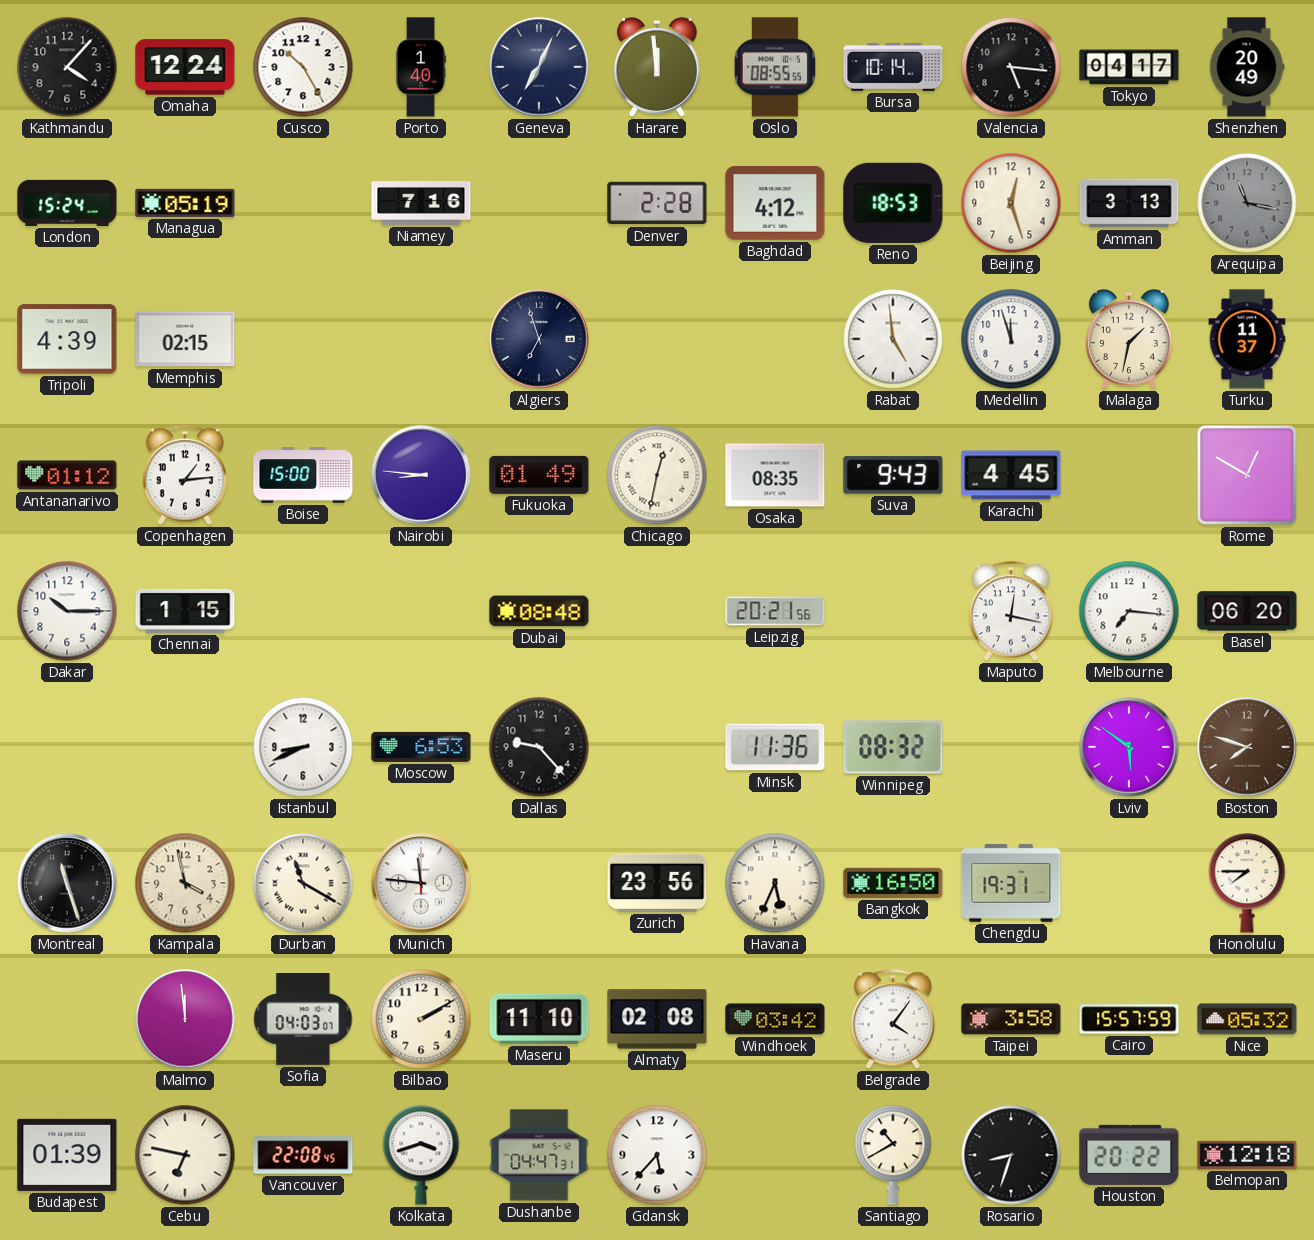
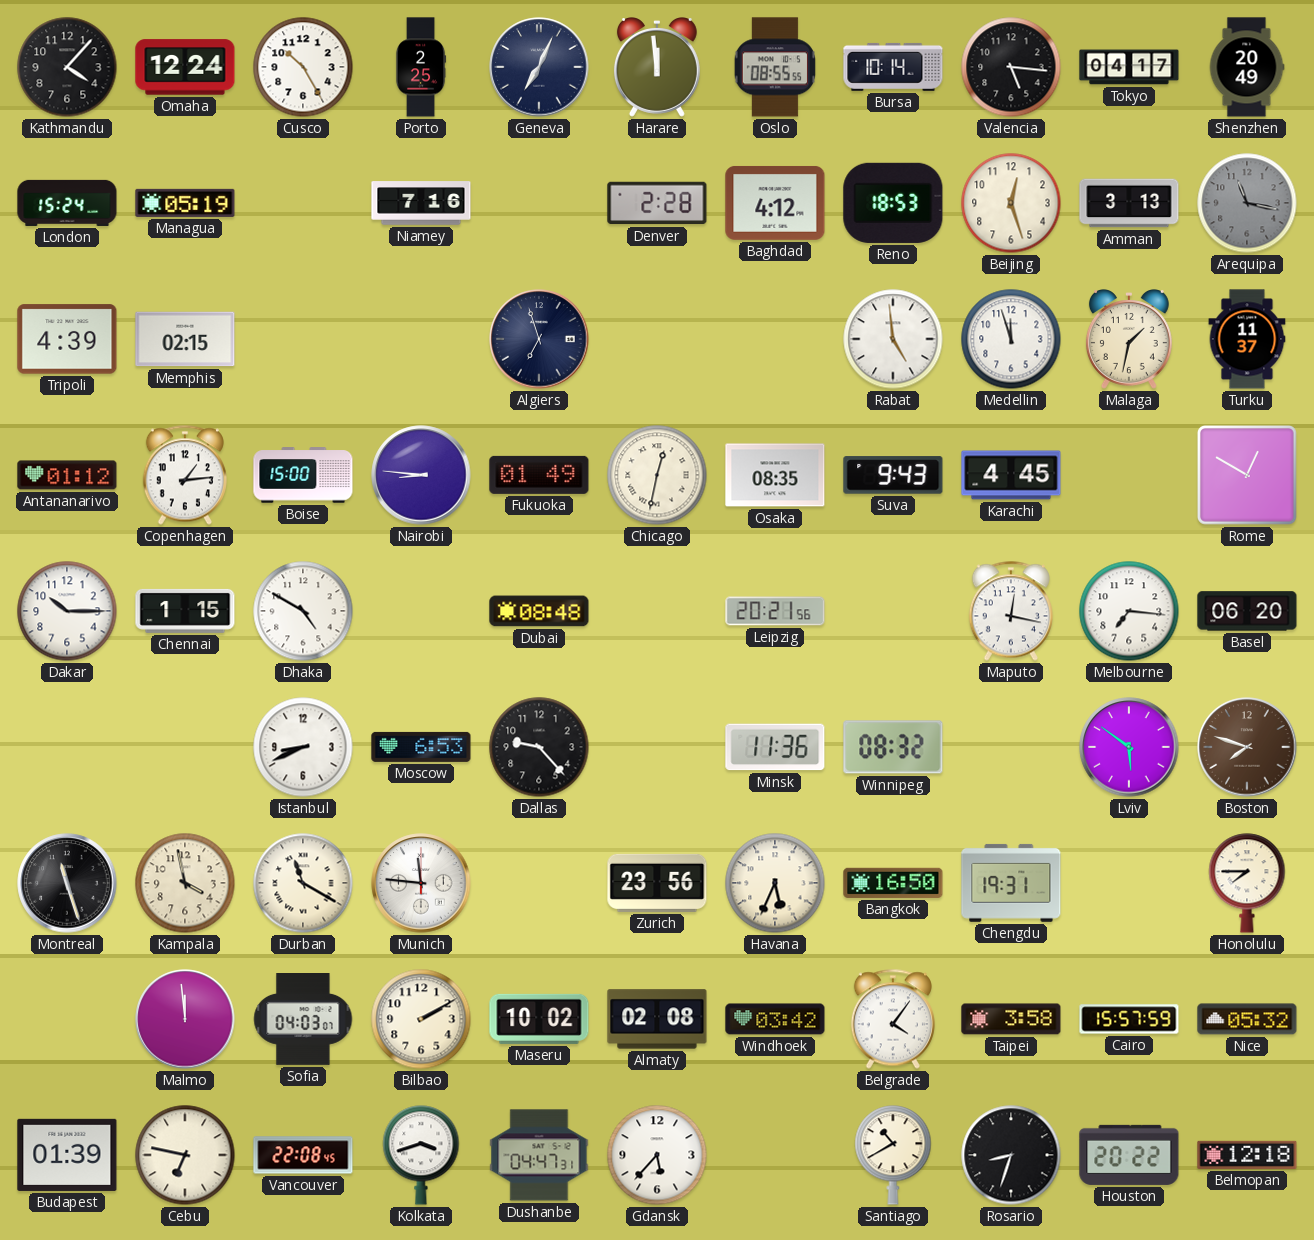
Porto: 1:40 -> 2:25 (421, 67)
Dhaka: none -> 4:50 (303, 611)
Maseru: 11:10 -> 10:02 (539, 1019)
